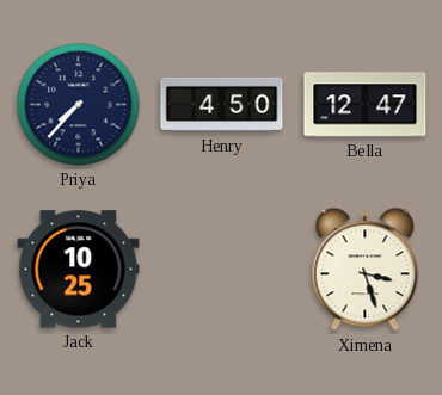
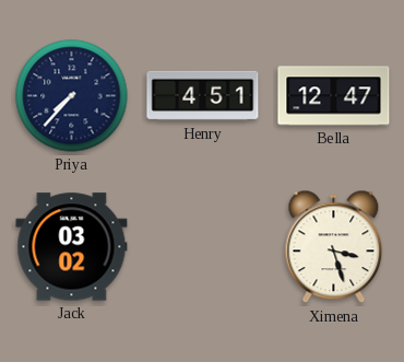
Henry: 4:50 -> 4:51 (203, 96)
Jack: 10:25 -> 03:02 (72, 247)
